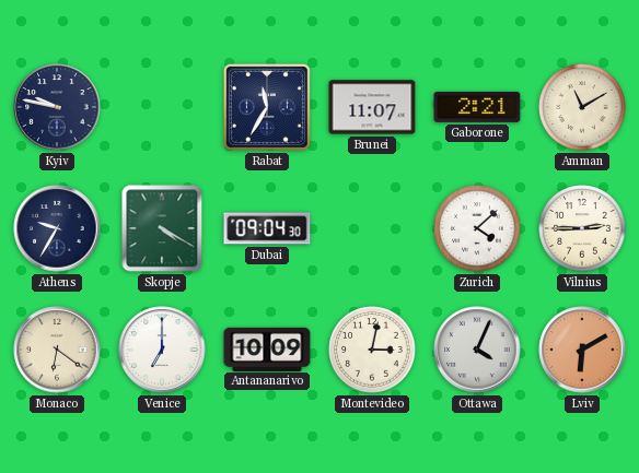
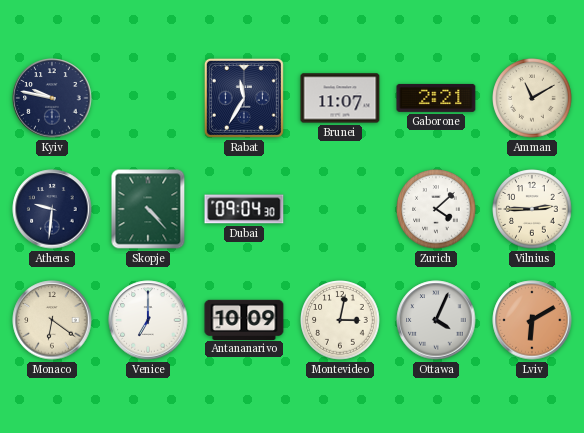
Athens: 9:35 -> 9:31 (52, 209)
Skopje: 4:20 -> 4:23 (148, 209)
